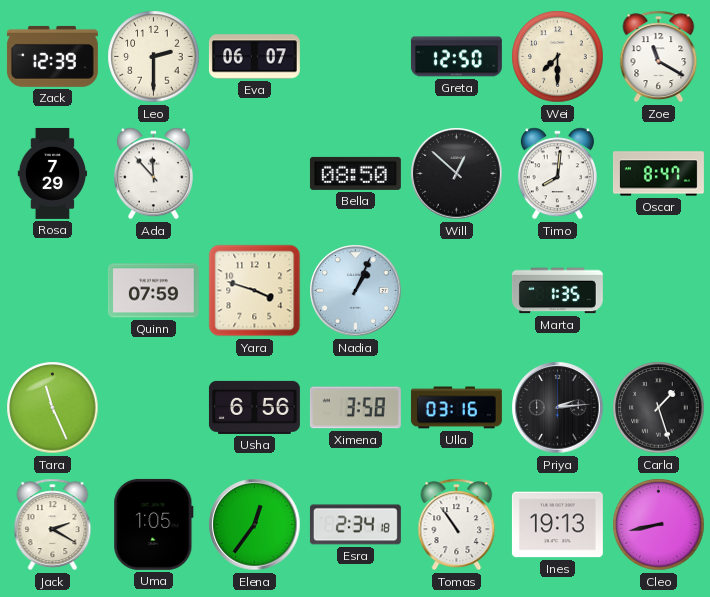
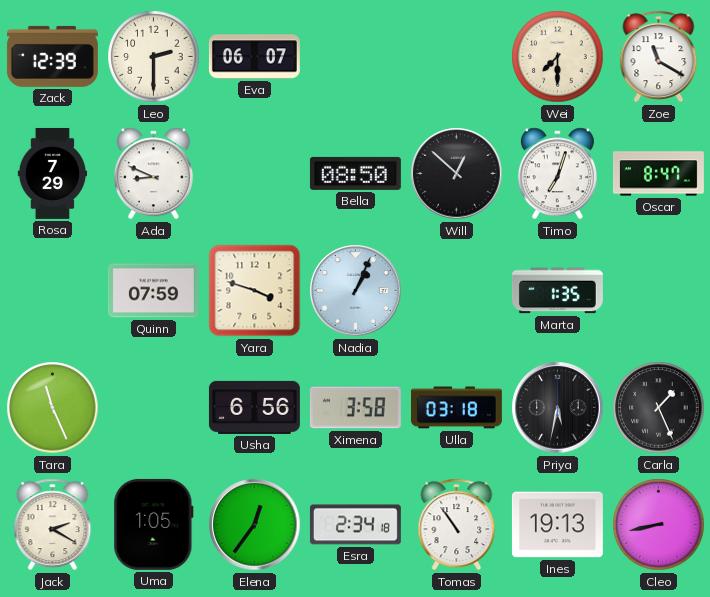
Greta: 12:50 -> none (456, 57)
Ada: 11:53 -> 8:49 (153, 174)
Timo: 8:01 -> 7:03 (557, 174)
Ulla: 03:16 -> 03:18 (456, 408)
Priya: 2:14 -> 5:32 (558, 408)
Carla: 1:27 -> 1:26 (659, 408)
